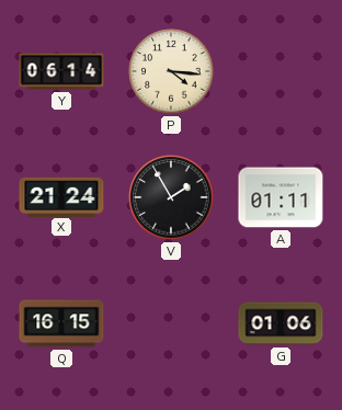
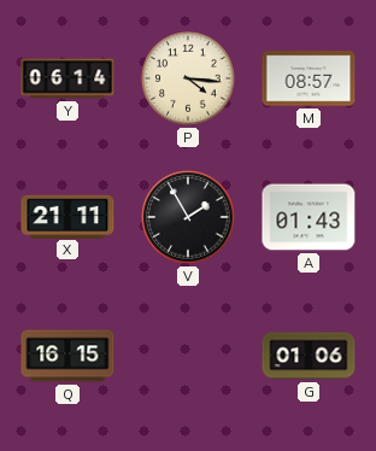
M: none -> 08:57 (309, 78)
X: 21:24 -> 21:11 (67, 216)
A: 01:11 -> 01:43 (309, 217)
